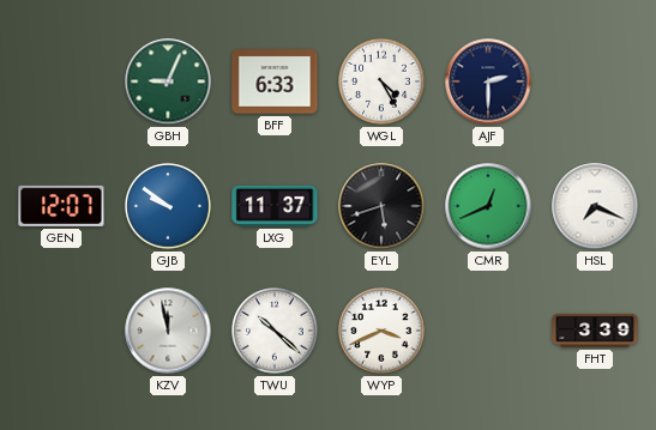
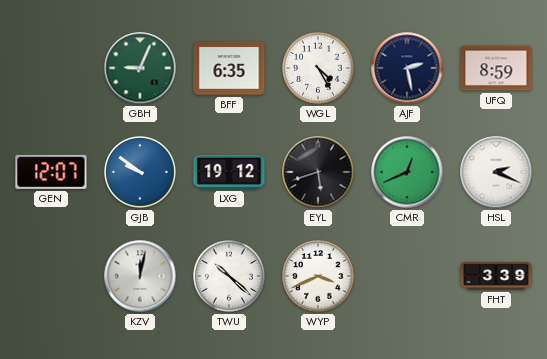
BFF: 6:33 -> 6:35 (229, 68)
AJF: 2:30 -> 2:28 (407, 68)
UFQ: none -> 8:59 (496, 68)
LXG: 11:37 -> 19:12 (229, 172)
HSL: 7:19 -> 2:19 (496, 172)
KZV: 11:58 -> 12:02 (140, 276)
